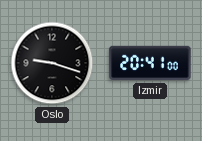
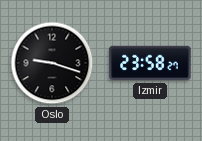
Izmir: 20:41 -> 23:58 (150, 63)
